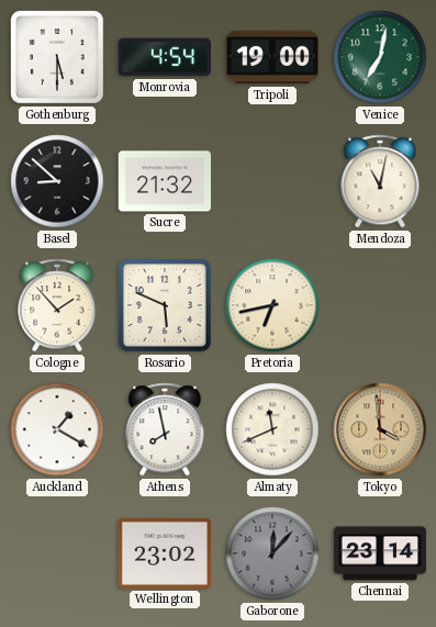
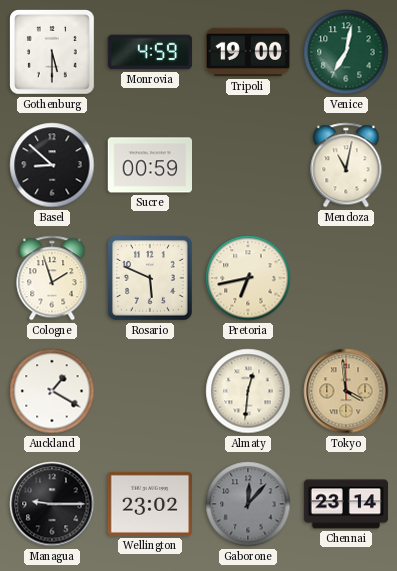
Monrovia: 4:54 -> 4:59 (150, 52)
Sucre: 21:32 -> 00:59 (150, 165)
Cologne: 1:53 -> 1:57 (52, 278)
Athens: 7:58 -> none (165, 429)
Almaty: 11:41 -> 12:31 (248, 391)
Managua: none -> 9:15 (52, 504)
